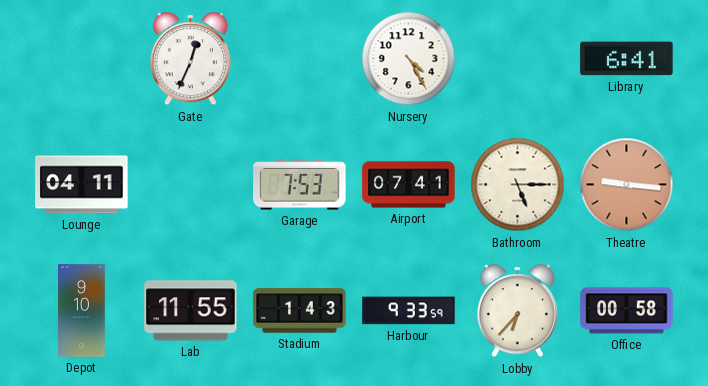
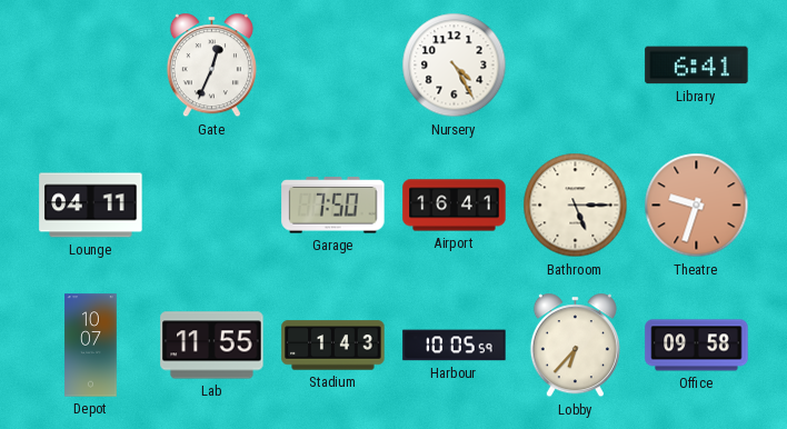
Garage: 7:53 -> 7:50 (333, 206)
Airport: 07:41 -> 16:41 (455, 206)
Theatre: 9:16 -> 9:33 (697, 206)
Depot: 9:10 -> 10:07 (91, 346)
Harbour: 9:33 -> 10:05 (455, 346)
Office: 00:58 -> 09:58 (697, 346)
